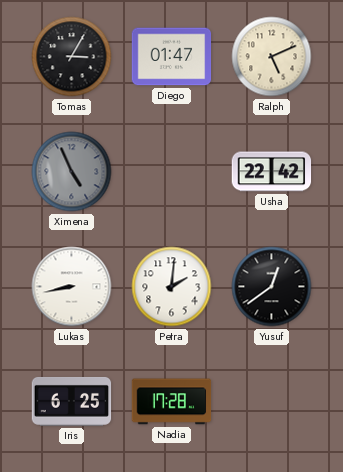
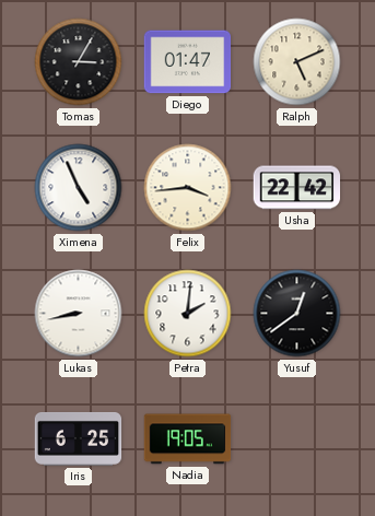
Ximena dial: grey -> white (79, 188)
Felix: none -> 3:44 (188, 188)
Nadia: 17:28 -> 19:05 (188, 439)
